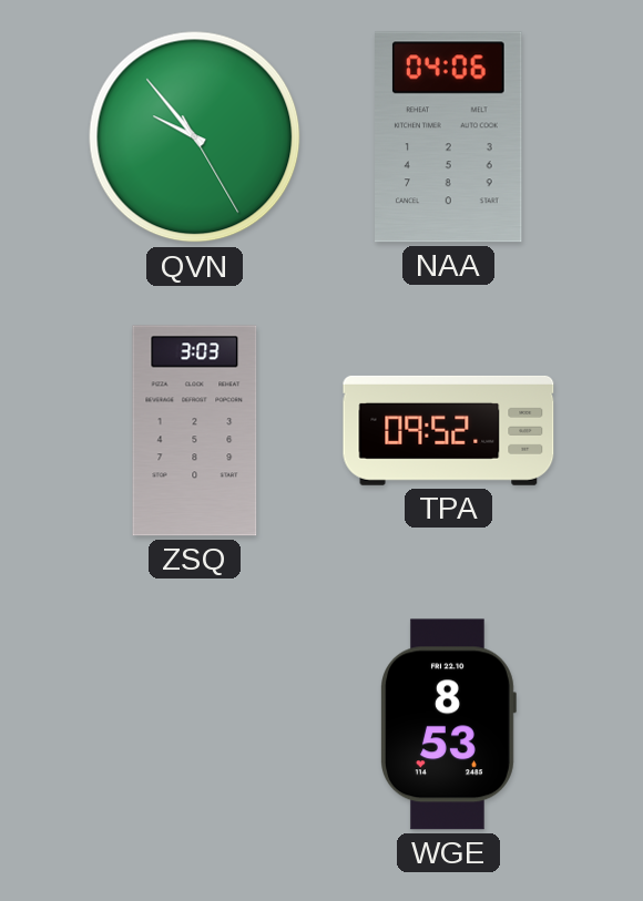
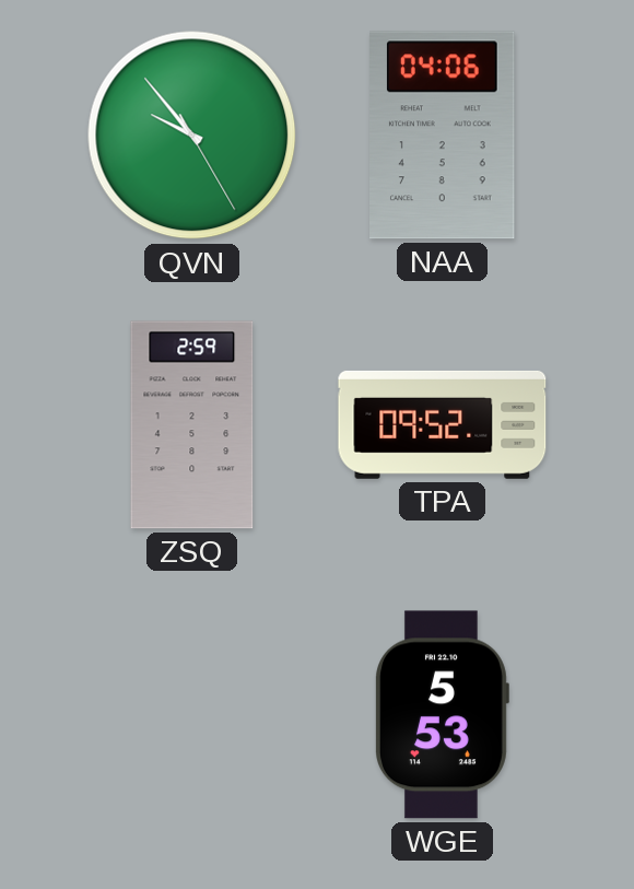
ZSQ: 3:03 -> 2:59 (192, 425)
WGE: 8:53 -> 5:53 (443, 715)
